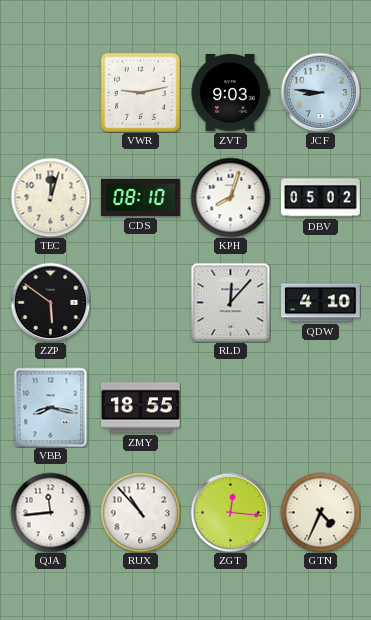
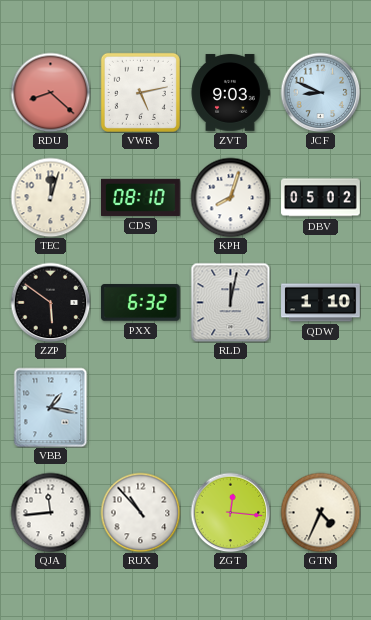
RDU: none -> 8:22 (50, 92)
VWR: 9:13 -> 5:13 (140, 92)
JCF: 8:46 -> 8:49 (320, 92)
PXX: none -> 6:32 (140, 303)
RLD: 12:07 -> 12:02 (230, 302)
QDW: 4:10 -> 1:10 (321, 303)
VBB: 8:17 -> 1:17 (51, 407)
ZMY: 18:55 -> none (141, 408)
